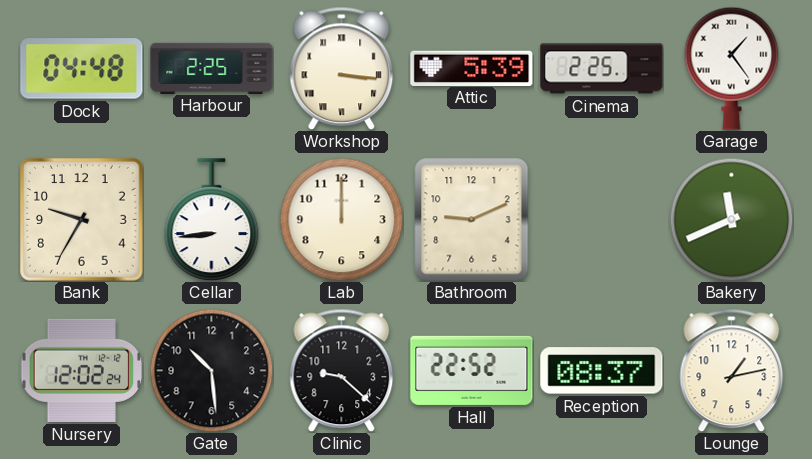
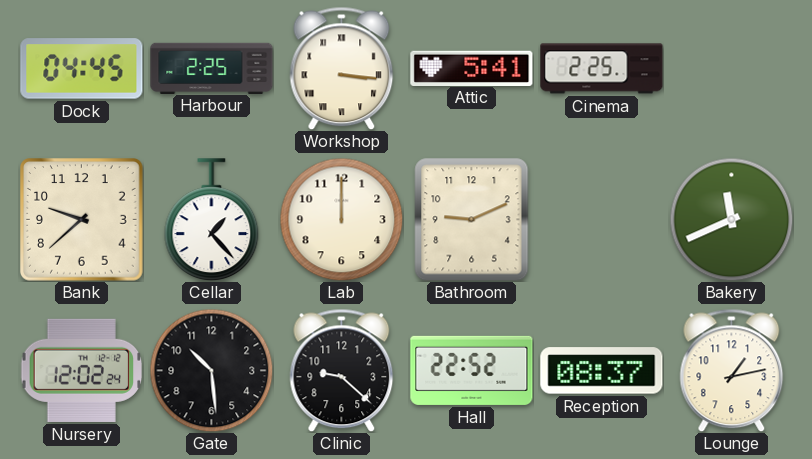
Dock: 04:48 -> 04:45 (82, 69)
Attic: 5:39 -> 5:41 (472, 68)
Garage: 1:24 -> none (732, 68)
Bank: 9:35 -> 9:38 (82, 220)
Cellar: 8:44 -> 1:23 (212, 220)
